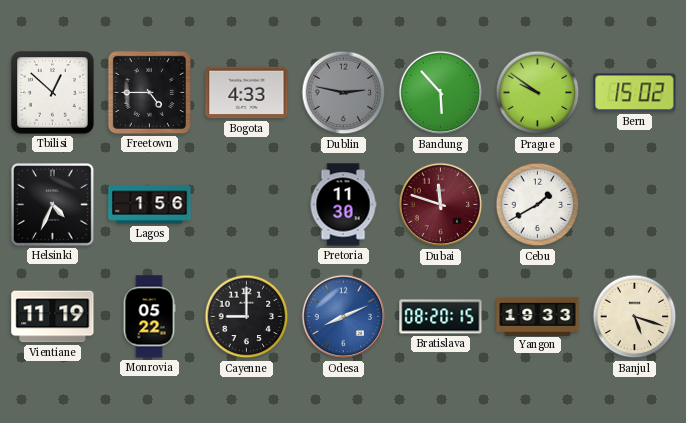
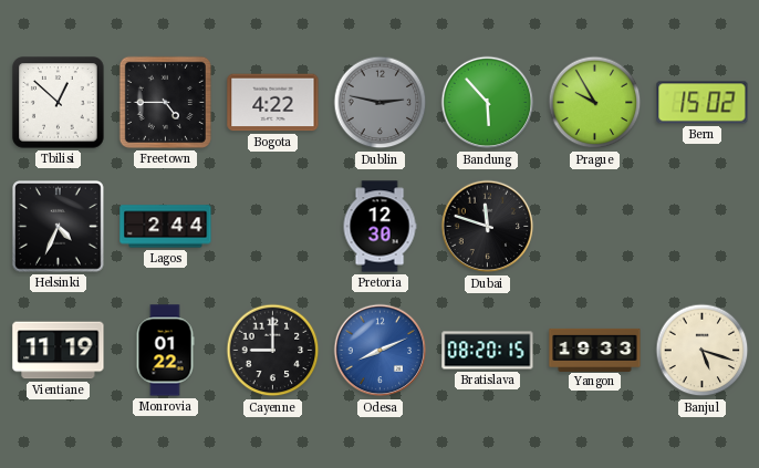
Bogota: 4:33 -> 4:22 (273, 103)
Prague: 9:51 -> 9:55 (595, 103)
Lagos: 1:56 -> 2:44 (166, 227)
Pretoria: 11:30 -> 12:30 (379, 227)
Dubai dial: burgundy -> black (488, 227)
Cebu: 1:40 -> none (538, 205)
Monrovia: 05:22 -> 01:22 (165, 351)
